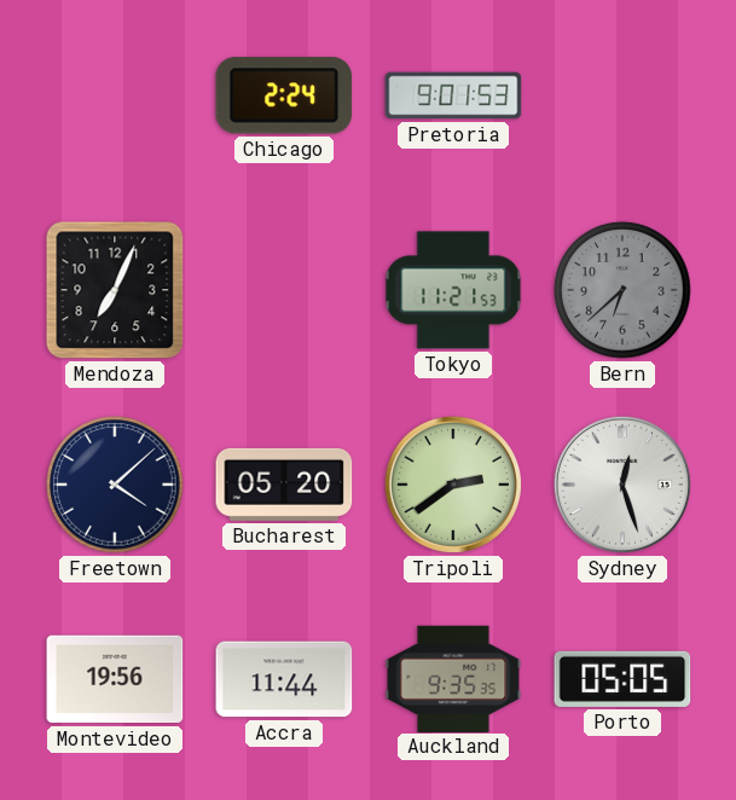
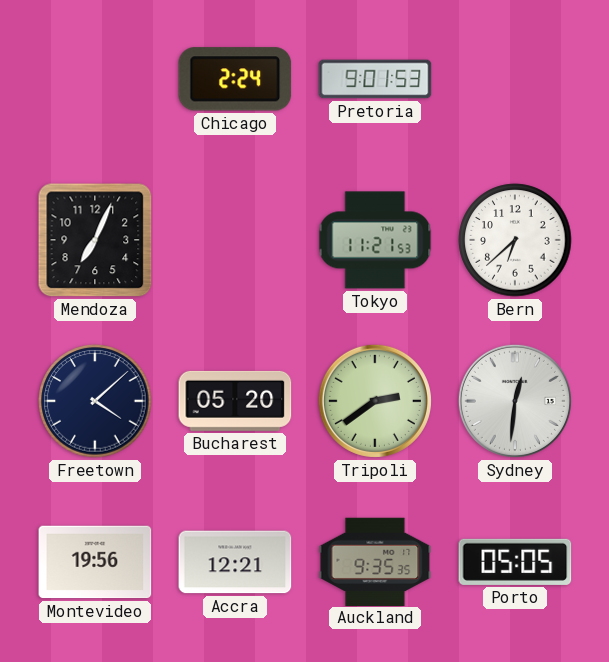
Bern dial: grey -> white (515, 240)
Sydney: 12:27 -> 12:31 (515, 401)
Accra: 11:44 -> 12:21 (235, 562)
